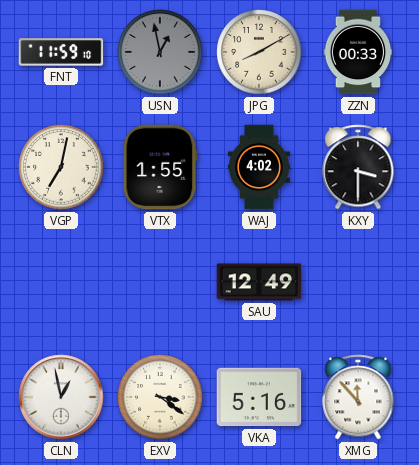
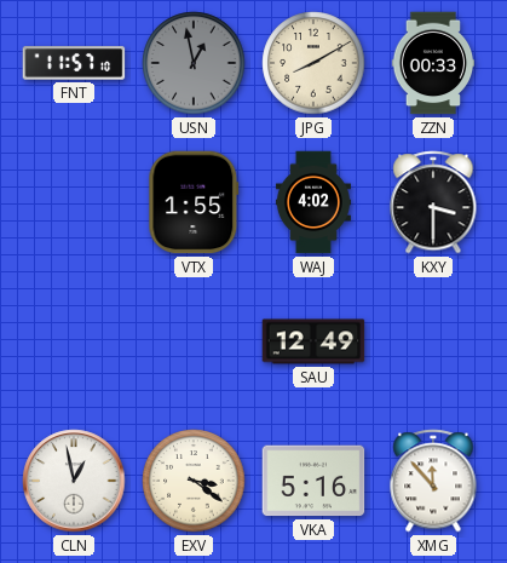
FNT: 11:59 -> 11:57 (74, 63)
VGP: 7:02 -> none (61, 167)
